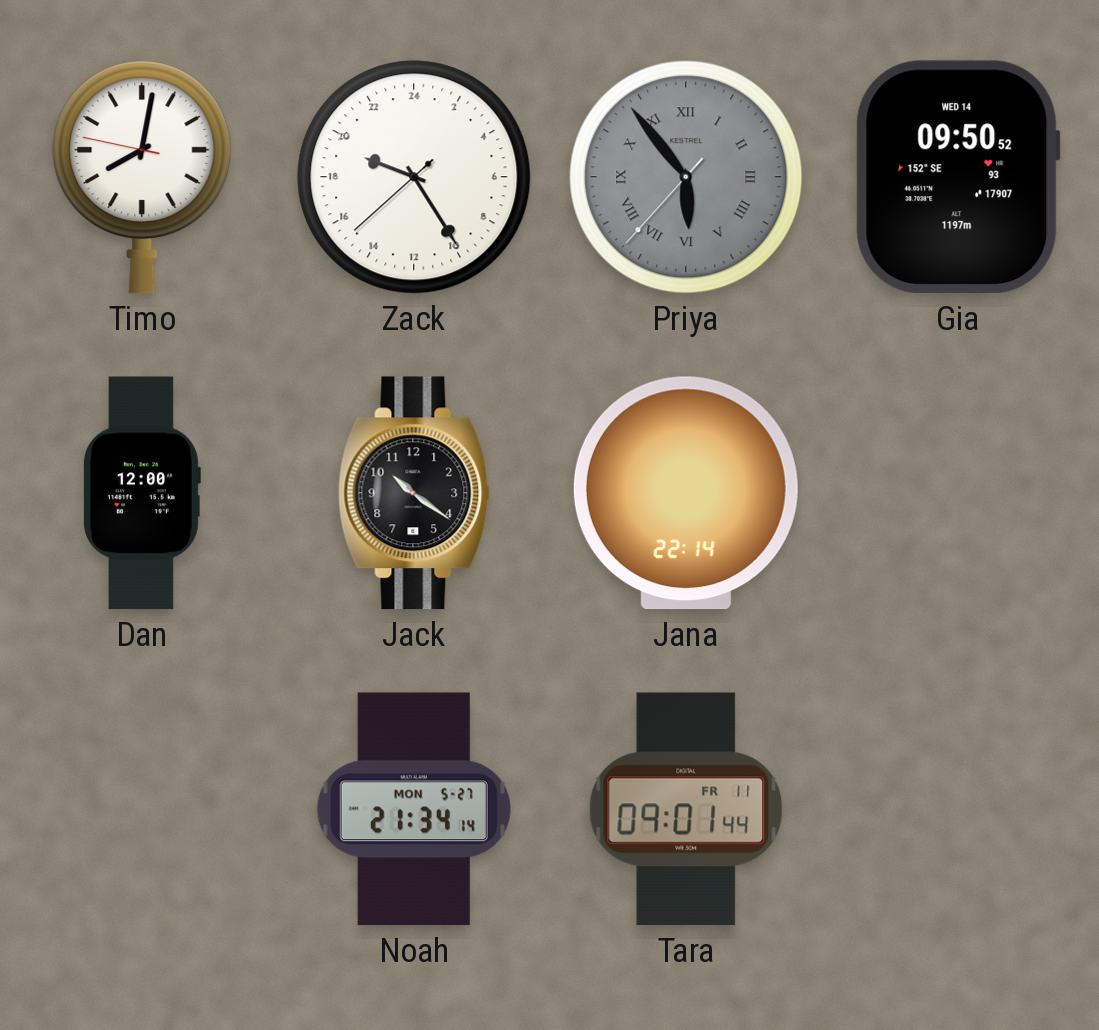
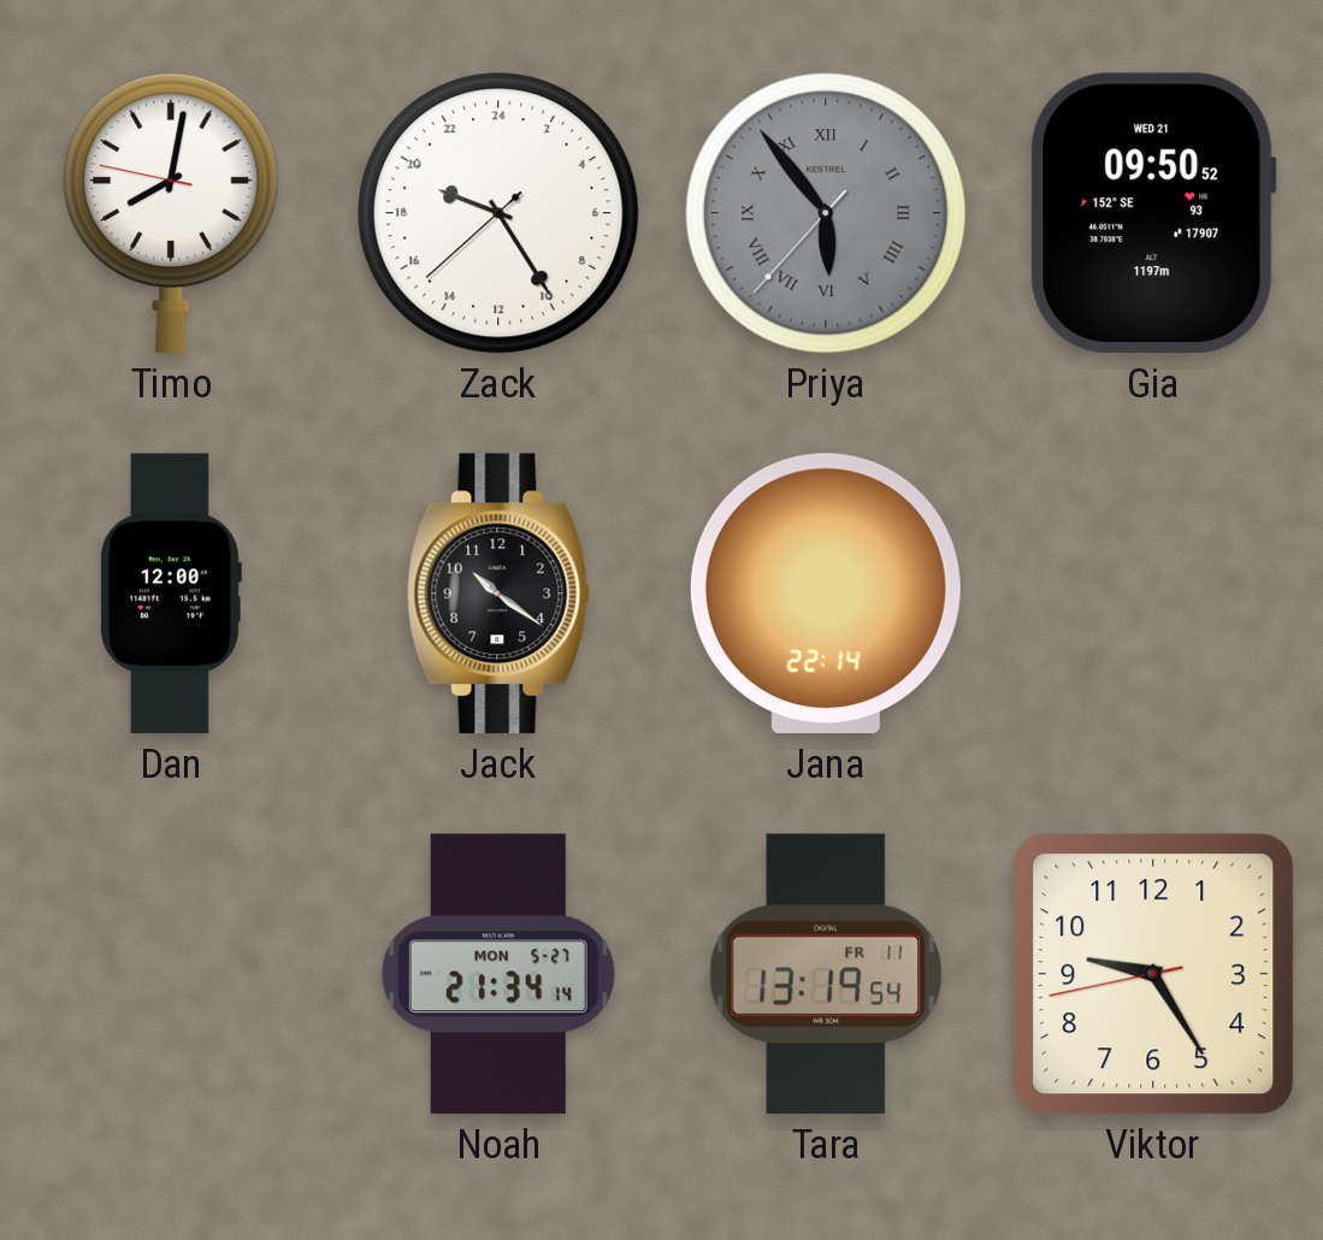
Gia date: WED 14 -> WED 21 (1153, 213)
Tara: 09:01 -> 13:19 (826, 974)
Viktor: none -> 9:24 (1153, 974)
